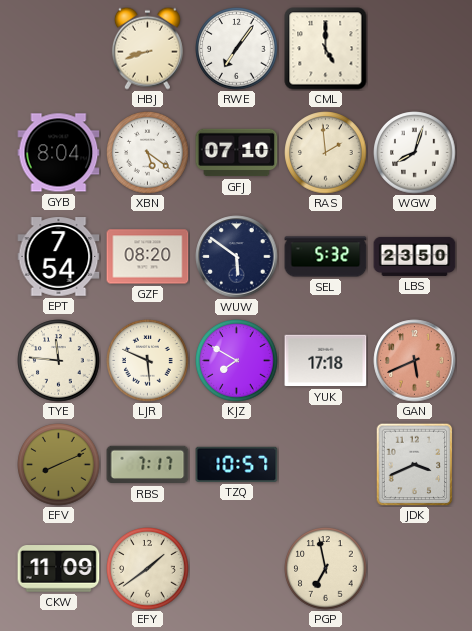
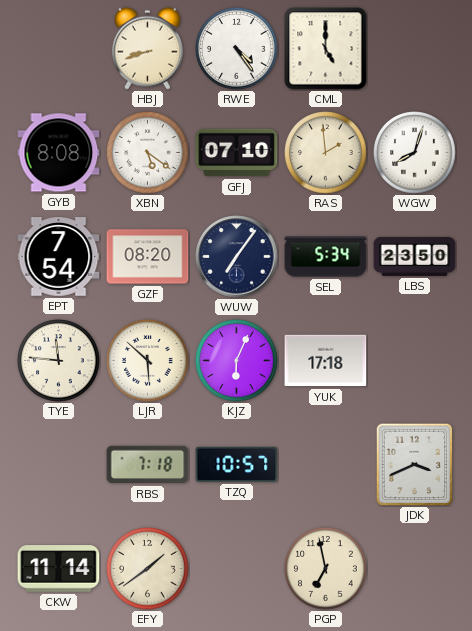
RWE: 7:06 -> 4:24 (237, 49)
GYB: 8:04 -> 8:08 (59, 153)
WUW: 5:51 -> 7:06 (237, 257)
SEL: 5:32 -> 5:34 (326, 257)
LJR: 5:49 -> 5:52 (148, 361)
KJZ: 7:50 -> 6:04 (237, 361)
GAN: 5:41 -> none (415, 361)
EFV: 8:11 -> none (59, 465)
RBS: 7:17 -> 7:18 (148, 465)
CKW: 11:09 -> 11:14 (59, 569)
